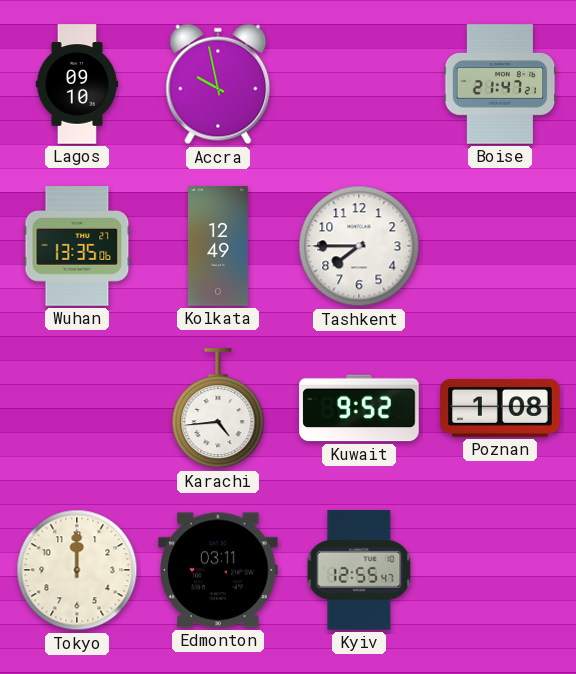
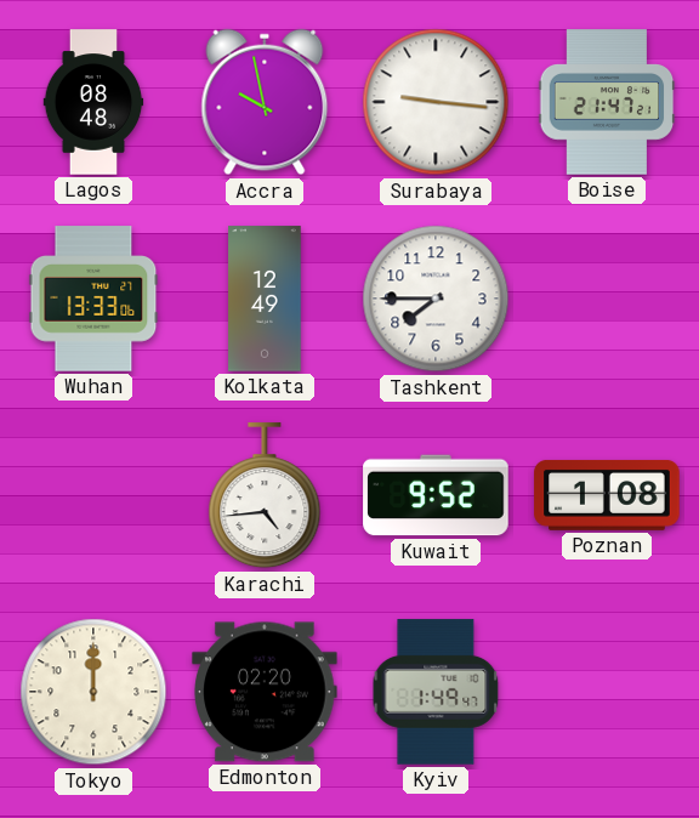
Lagos: 09:10 -> 08:48 (93, 102)
Surabaya: none -> 9:16 (436, 102)
Wuhan: 13:35 -> 13:33 (93, 299)
Edmonton: 03:11 -> 02:20 (265, 692)
Kyiv: 12:55 -> 1:49 (436, 692)
